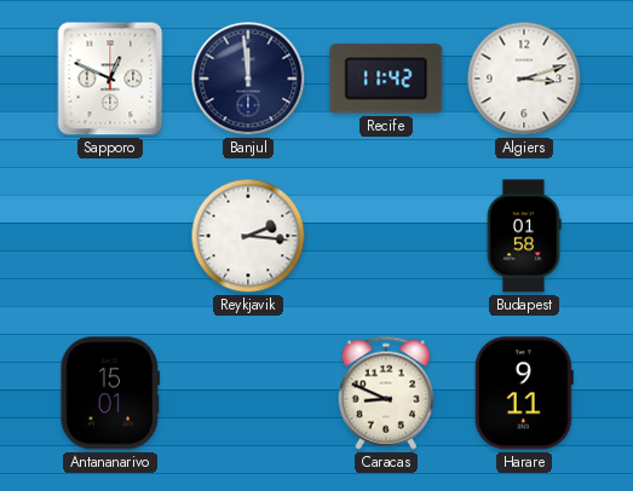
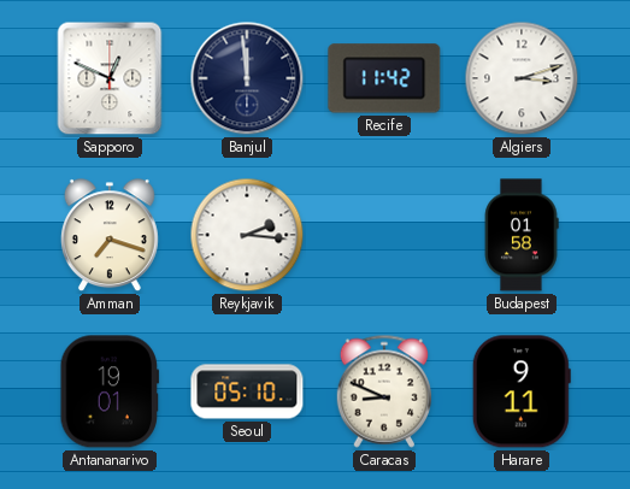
Amman: none -> 7:18 (110, 236)
Antananarivo: 15:01 -> 19:01 (110, 391)
Seoul: none -> 05:10 (247, 391)
